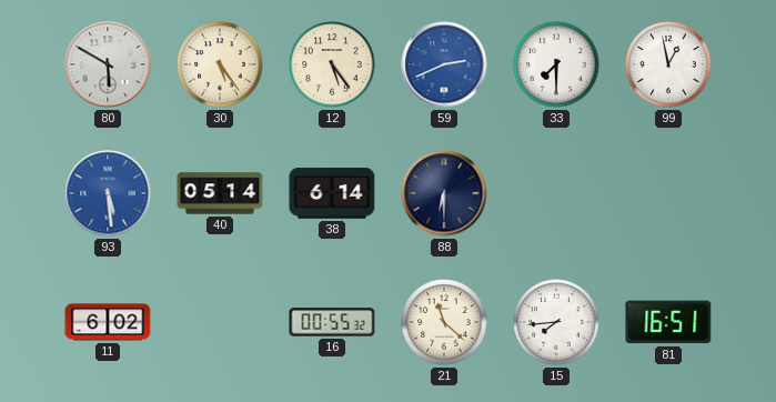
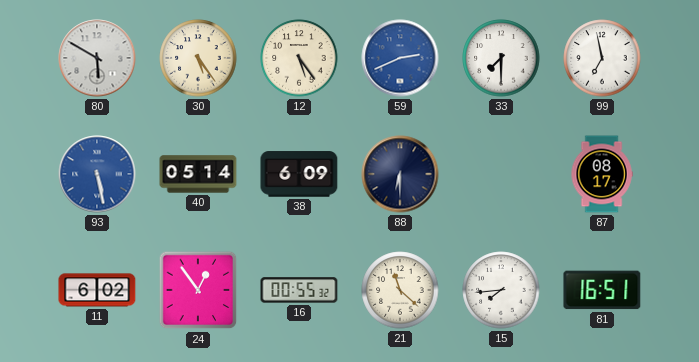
99: 12:58 -> 6:58 (602, 58)
93: 5:29 -> 5:28 (97, 174)
38: 6:14 -> 6:09 (299, 174)
87: none -> 08:17 (602, 174)
24: none -> 12:54 (198, 290)
